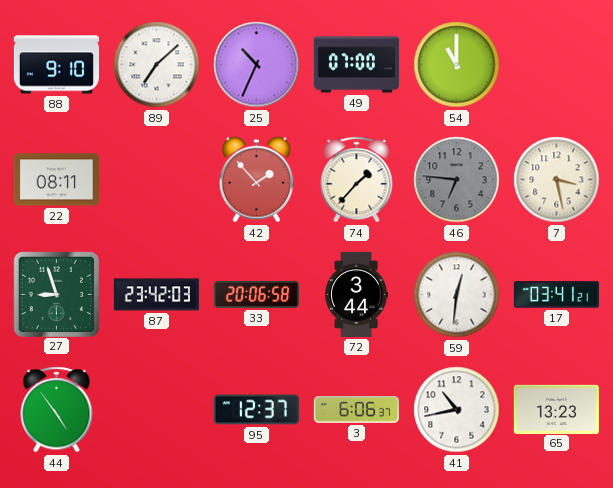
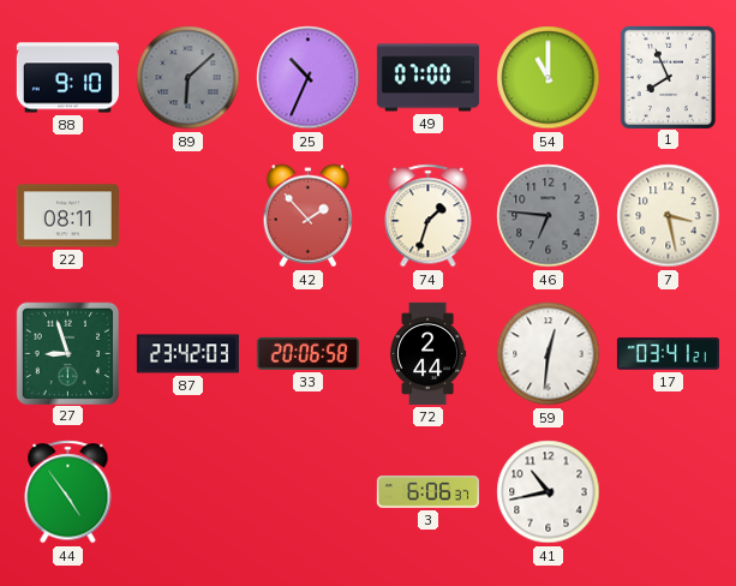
89: 7:08 -> 6:08 (189, 78)
89 dial: white -> grey (189, 78)
1: none -> 7:56 (668, 77)
74: 1:37 -> 1:33 (429, 216)
72: 3:44 -> 2:44 (429, 353)
95: 12:37 -> none (256, 410)
65: 13:23 -> none (556, 409)
